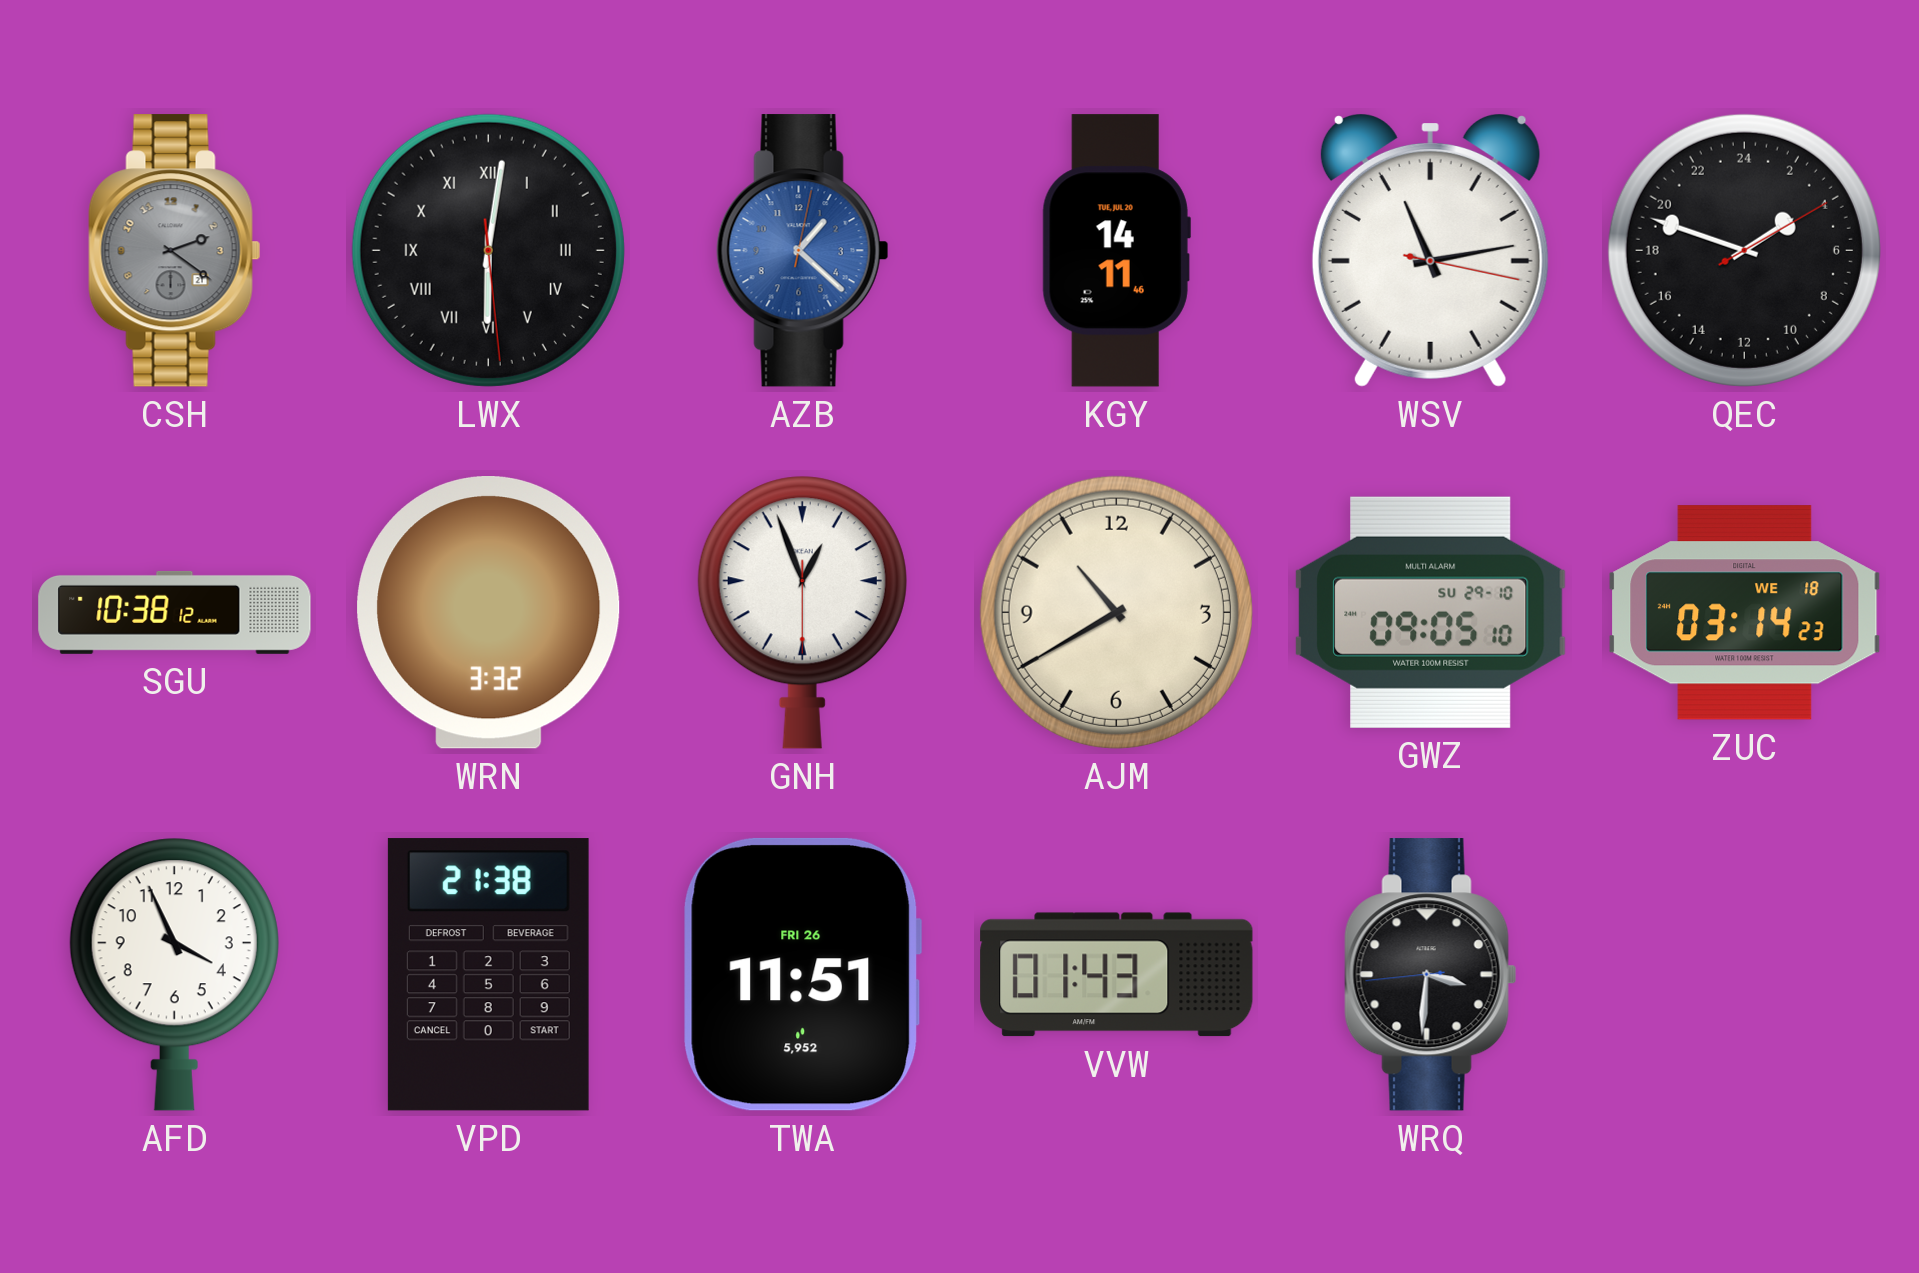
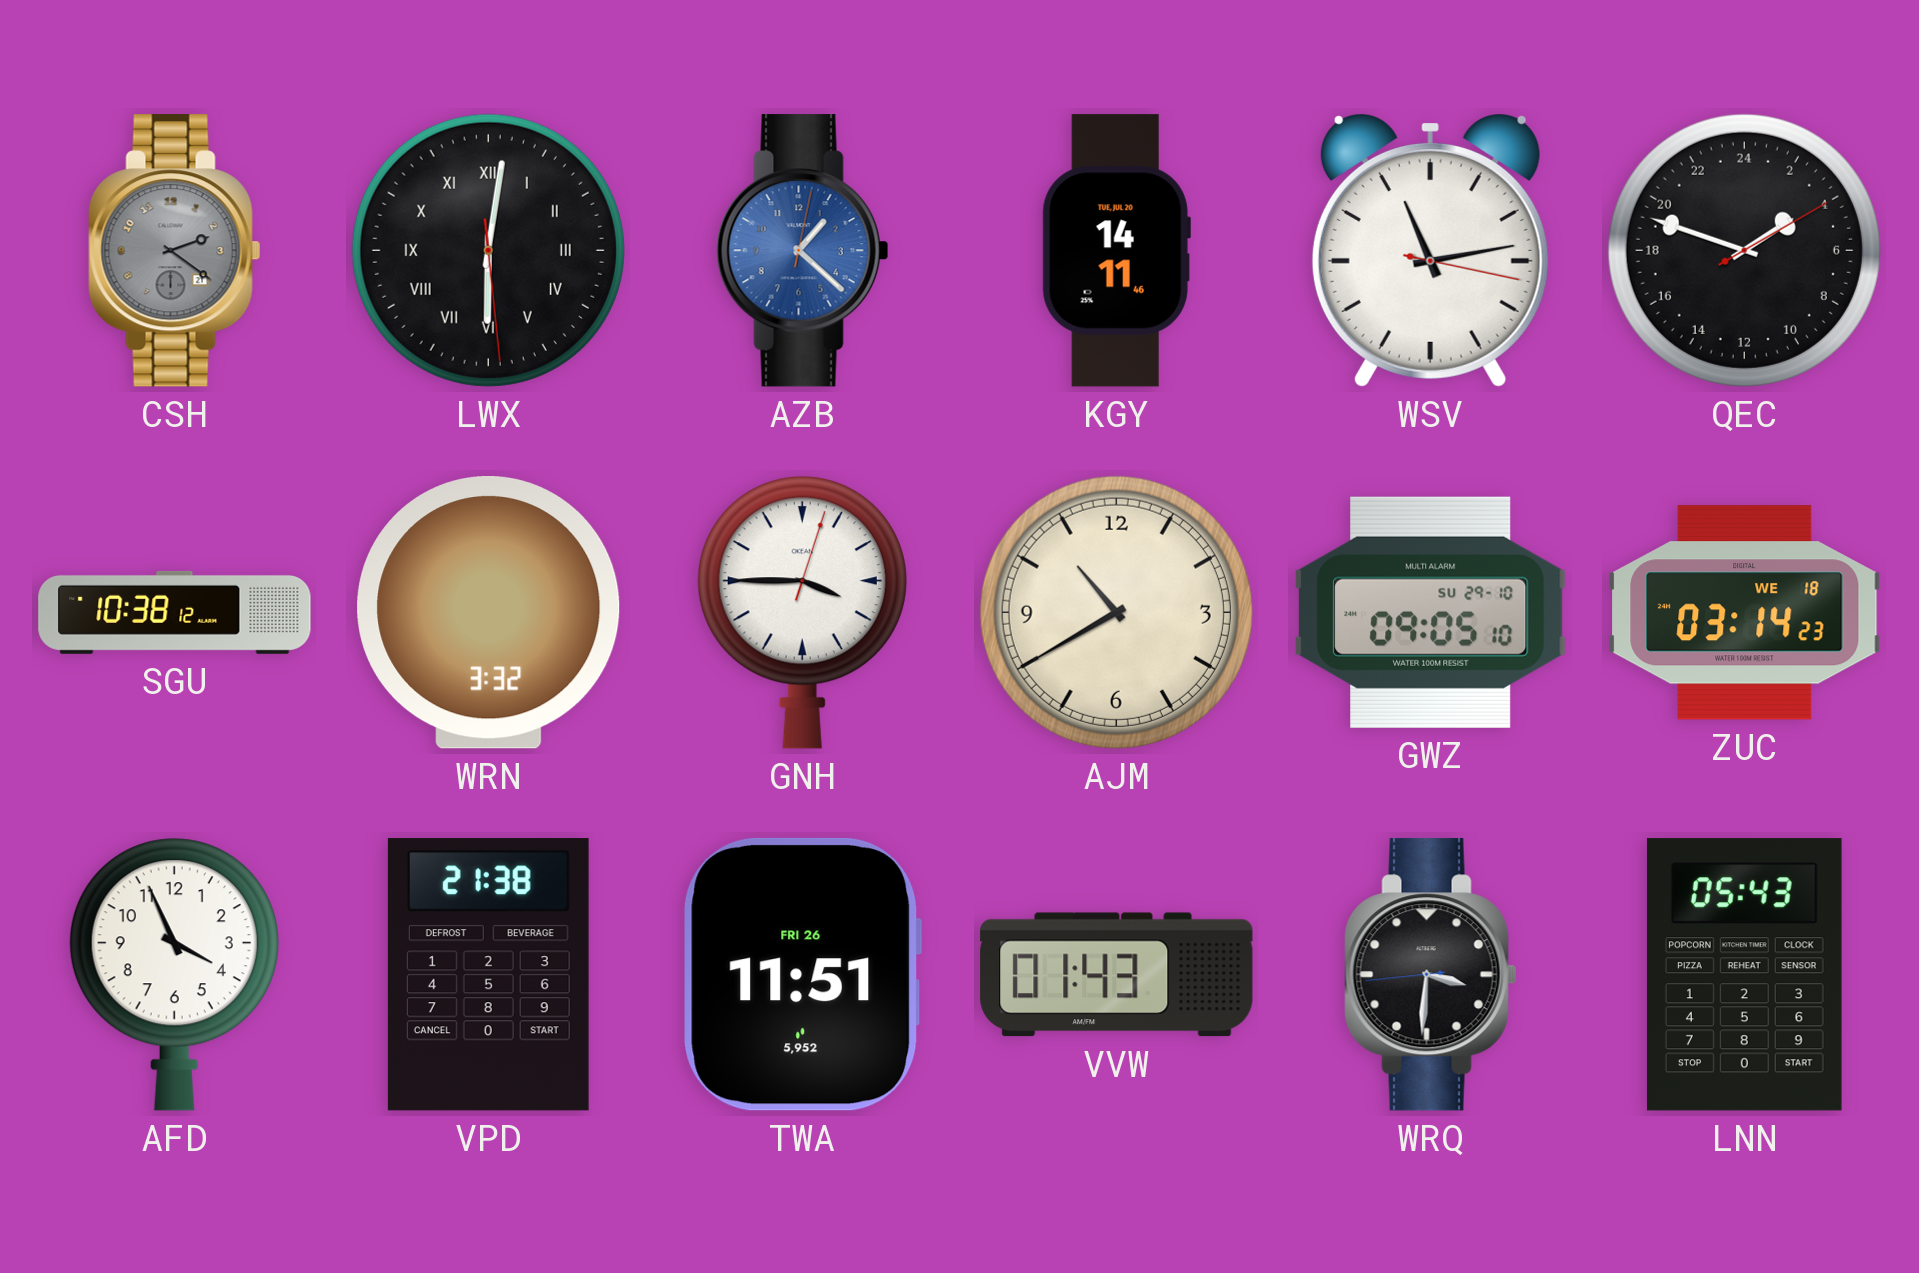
GNH: 12:56 -> 3:45 (802, 612)
LNN: none -> 05:43 (1744, 975)
